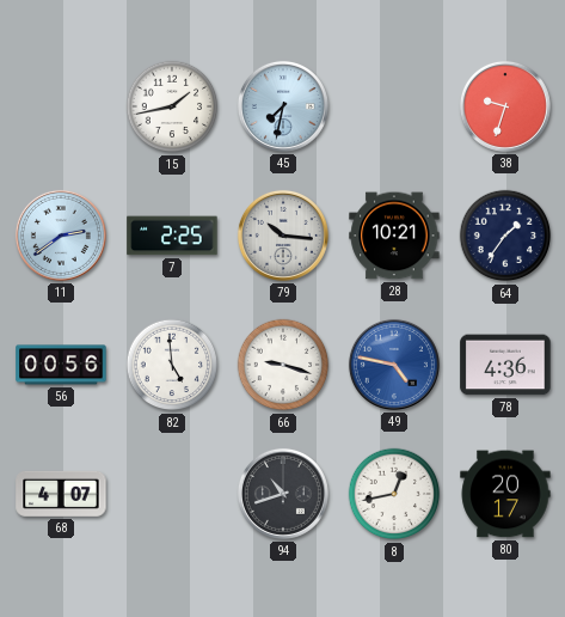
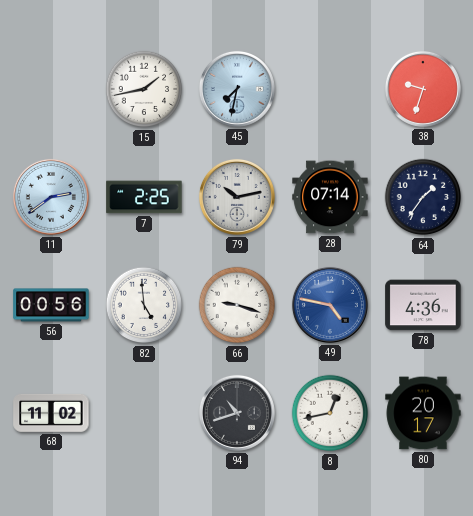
79: 10:16 -> 10:13 (237, 197)
28: 10:21 -> 07:14 (330, 197)
68: 4:07 -> 11:02 (51, 413)
